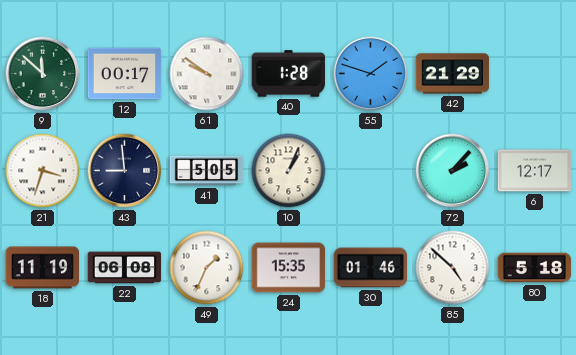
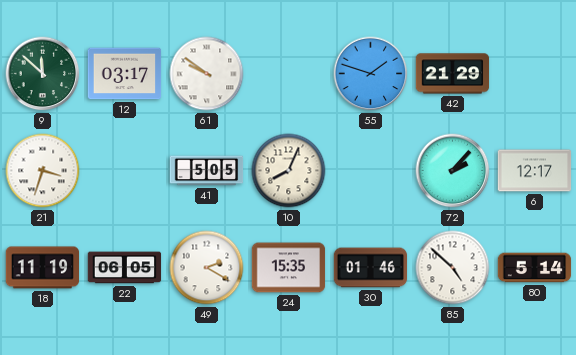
12: 00:17 -> 03:17 (125, 74)
40: 1:28 -> none (288, 74)
43: 8:59 -> none (125, 171)
10: 1:04 -> 8:04 (289, 171)
22: 06:08 -> 06:05 (125, 268)
49: 1:34 -> 2:20 (207, 268)
80: 5:18 -> 5:14 (535, 268)
